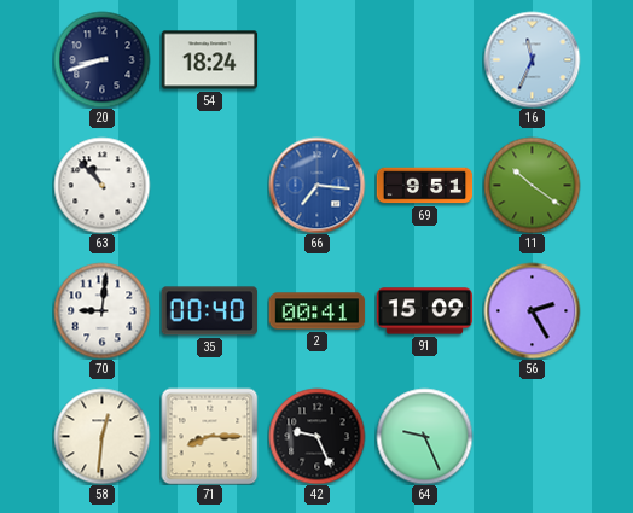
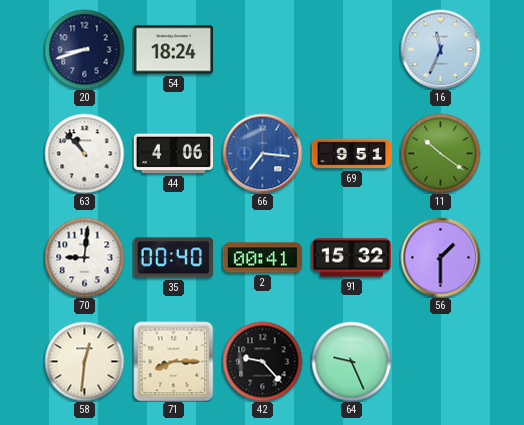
44: none -> 4:06 (173, 154)
91: 15:09 -> 15:32 (351, 258)
56: 2:25 -> 1:30 (440, 257)
42: 9:26 -> 9:23 (262, 361)
